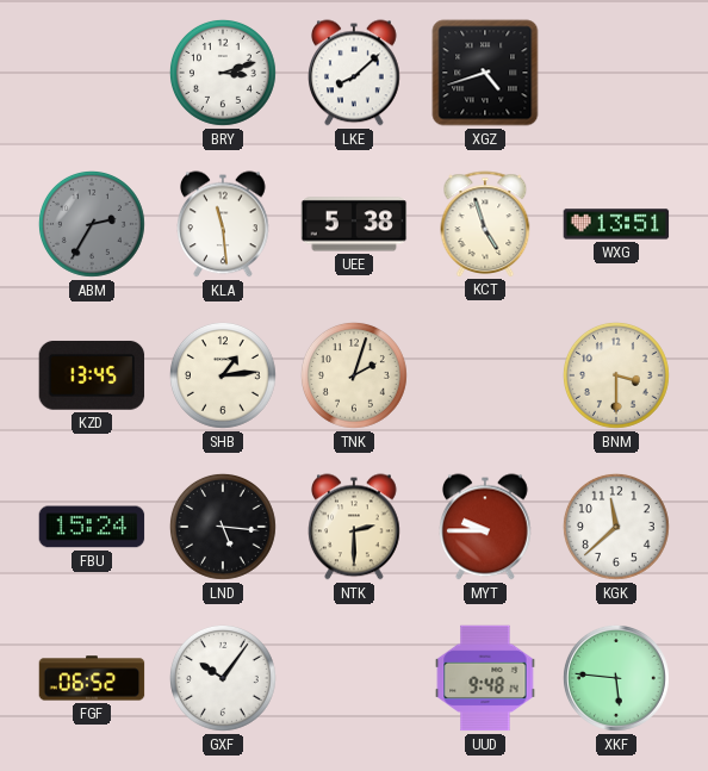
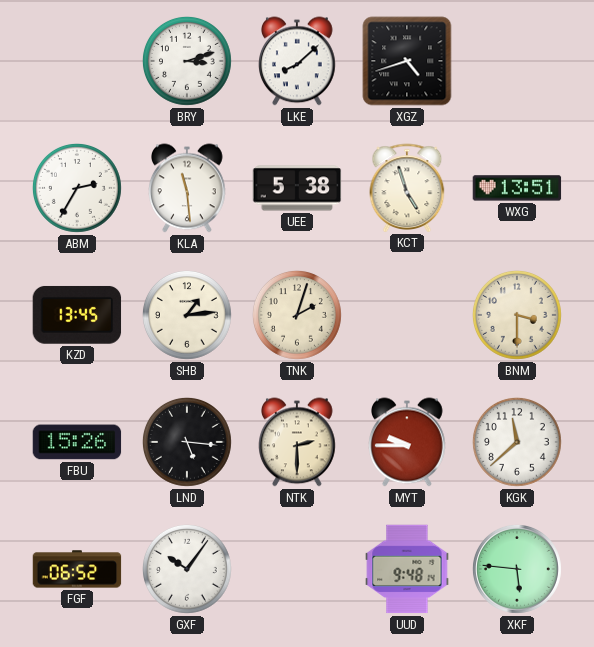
ABM dial: grey -> white (77, 189)
FBU: 15:24 -> 15:26 (77, 442)
